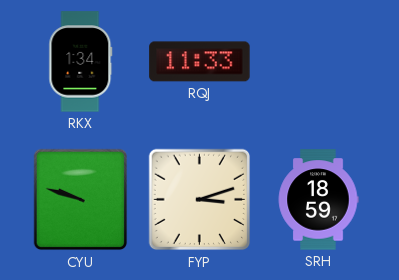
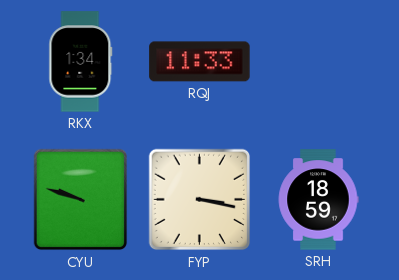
FYP: 3:12 -> 3:17 (200, 200)
